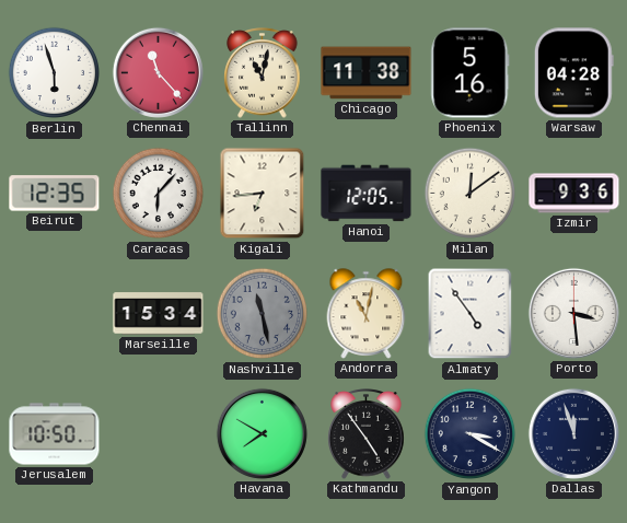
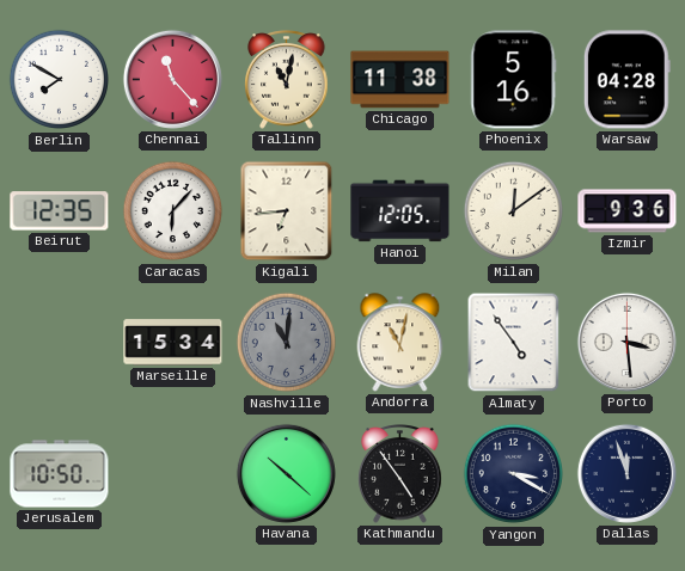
Berlin: 5:57 -> 7:50 (60, 80)
Nashville: 11:28 -> 11:01 (287, 343)
Havana: 7:50 -> 10:22 (286, 473)
